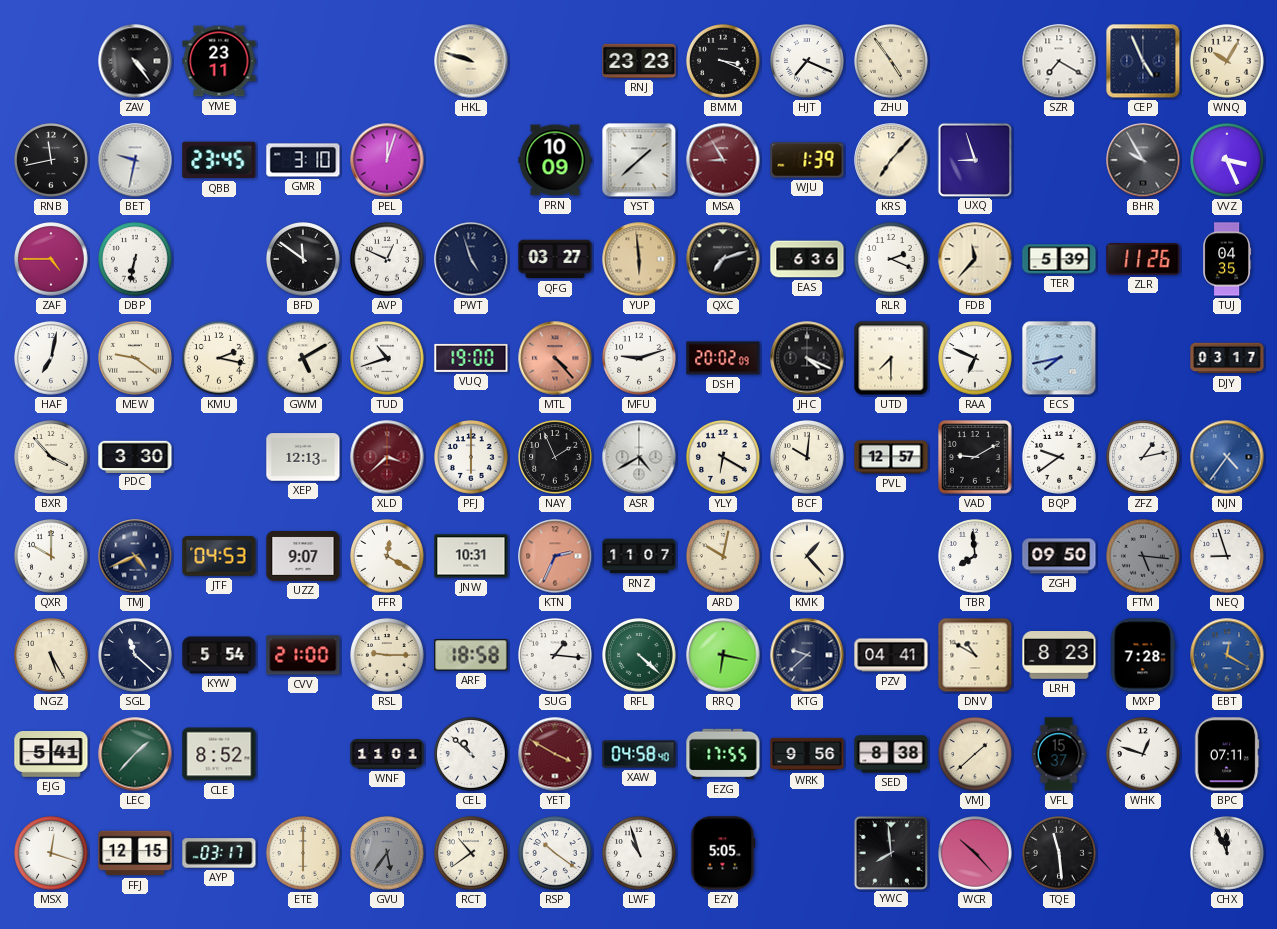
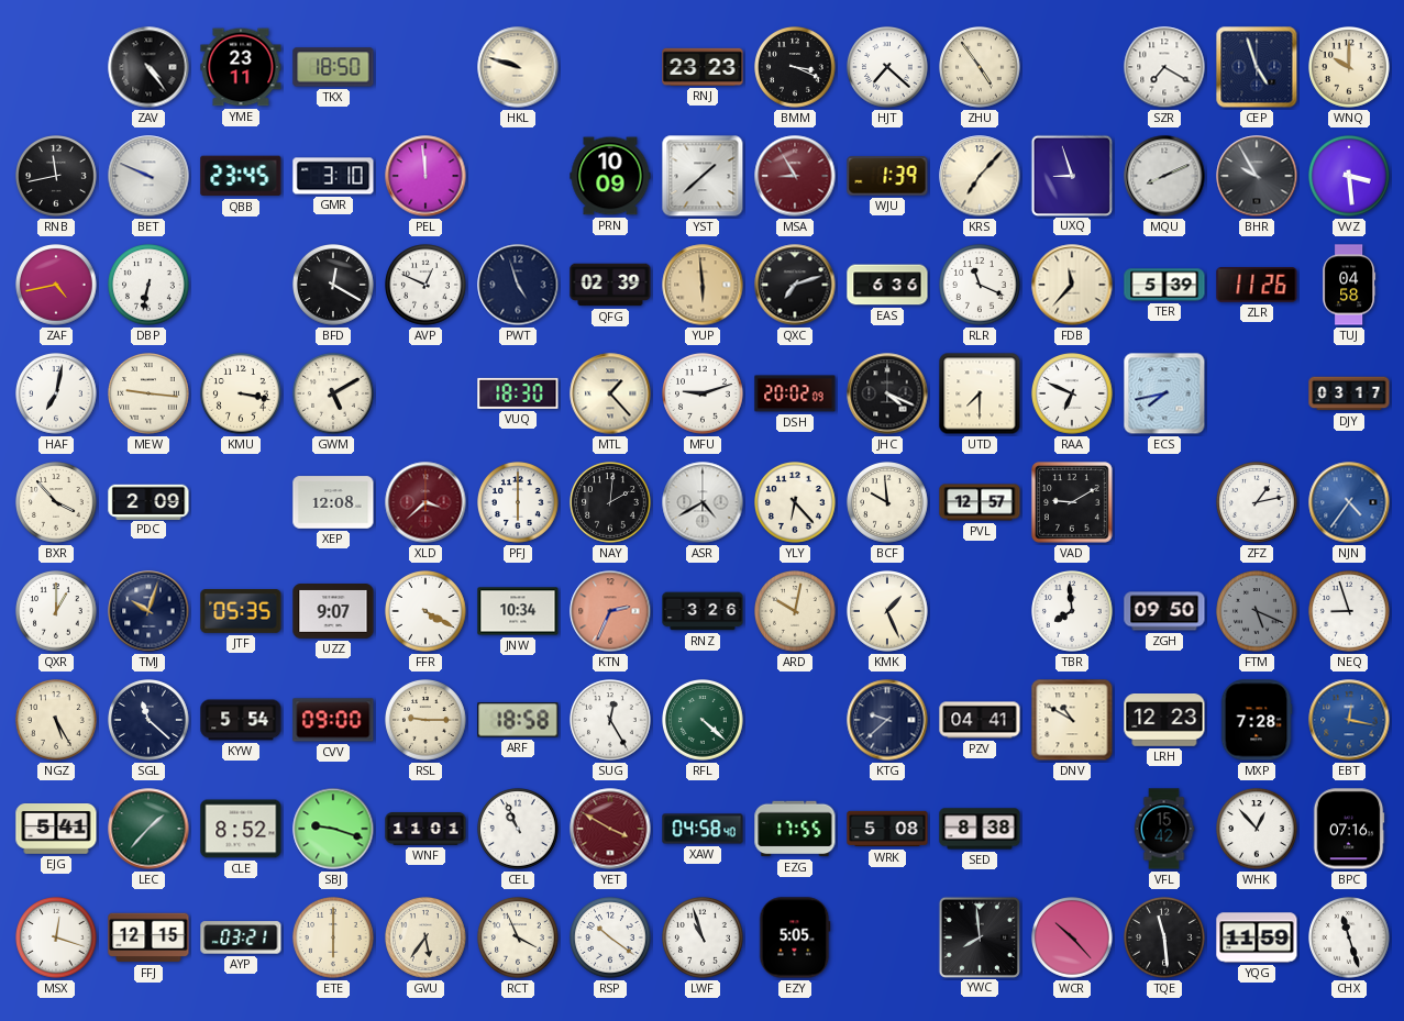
TKX: none -> 18:50 (333, 67)
HJT: 7:19 -> 7:22 (887, 67)
CEP: 4:56 -> 4:57 (1257, 67)
WNQ: 10:05 -> 10:00 (1349, 67)
BET: 9:32 -> 9:49 (148, 176)
PEL: 12:03 -> 11:59 (425, 176)
MQU: none -> 8:11 (1164, 176)
VVZ: 3:26 -> 3:29 (1349, 176)
ZAF: 4:45 -> 4:43 (56, 285)
BFD: 11:51 -> 12:20 (333, 285)
QFG: 03:27 -> 02:39 (610, 285)
RLR: 2:19 -> 11:19 (980, 285)
TUJ: 04:35 -> 04:58 (1349, 285)
MEW: 9:21 -> 9:16 (148, 393)
KMU: 2:17 -> 3:17 (241, 393)
TUD: 10:42 -> none (387, 358)
VUQ: 19:00 -> 18:30 (518, 393)
MTL: 4:23 -> 1:23 (610, 393)
MTL dial: salmon -> cream (610, 393)
PDC: 3:30 -> 2:09 (148, 501)
XEP: 12:13 -> 12:08 (333, 502)
NAY: 1:56 -> 2:01 (610, 502)
YLY: 6:20 -> 6:23 (795, 502)
BCF: 10:01 -> 9:59 (887, 502)
BQP: 9:39 -> none (1059, 457)
QXR: 10:00 -> 1:00 (56, 611)
TMJ: 4:41 -> 10:03 (148, 611)
JTF: 04:53 -> 05:35 (241, 612)
FFR: 12:20 -> 4:20 (425, 611)
JNW: 10:31 -> 10:34 (518, 611)
RNZ: 11:07 -> 3:26 (703, 611)
KMK: 1:23 -> 1:26 (887, 611)
FTM: 5:16 -> 5:19 (1257, 611)
CVV: 21:00 -> 09:00 (333, 720)
SUG: 1:16 -> 12:25 (610, 720)
RRQ: 6:17 -> none (723, 655)
LRH: 8:23 -> 12:23 (1164, 721)
EBT: 12:20 -> 12:17 (1349, 720)
SBJ: none -> 9:18 (333, 829)
CEL: 10:52 -> 10:56 (518, 829)
WRK: 9:56 -> 5:08 (887, 829)
VMJ: 1:38 -> none (975, 754)
VFL: 15:37 -> 15:42 (1164, 829)
WHK: 12:48 -> 12:53 (1257, 829)
BPC: 07:11 -> 07:16 (1349, 829)
AYP: 03:17 -> 03:21 (241, 937)
GVU dial: grey -> cream (425, 937)
RCT: 10:39 -> 3:56 (518, 937)
YQG: none -> 11:59 (1257, 937)
CHX: 11:56 -> 11:27 (1349, 937)
